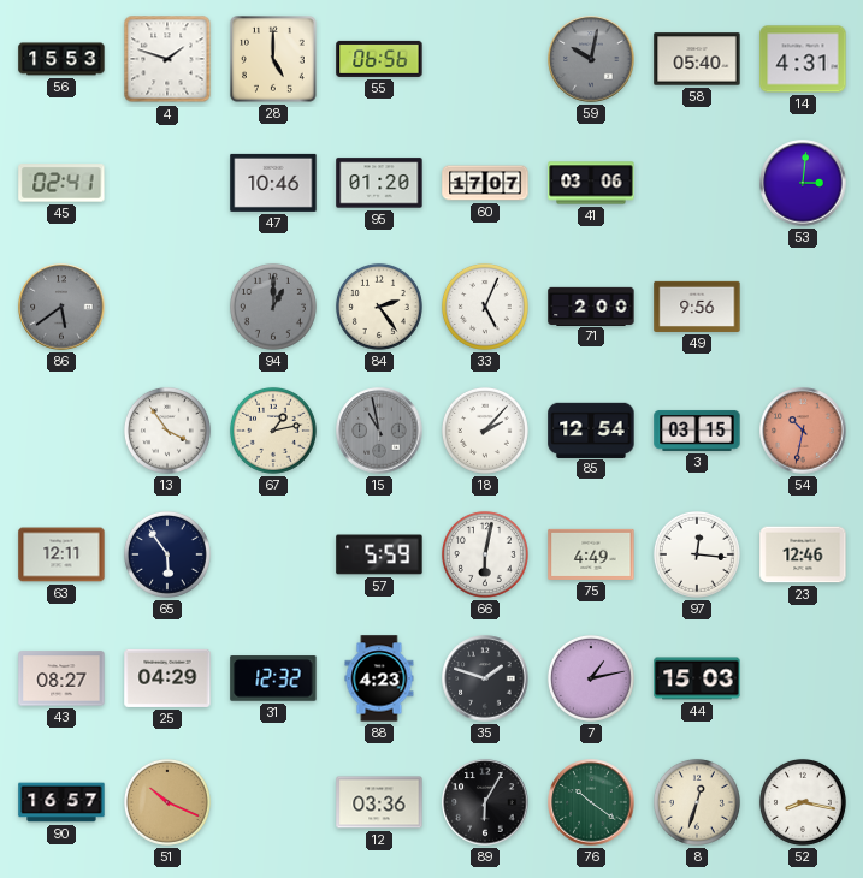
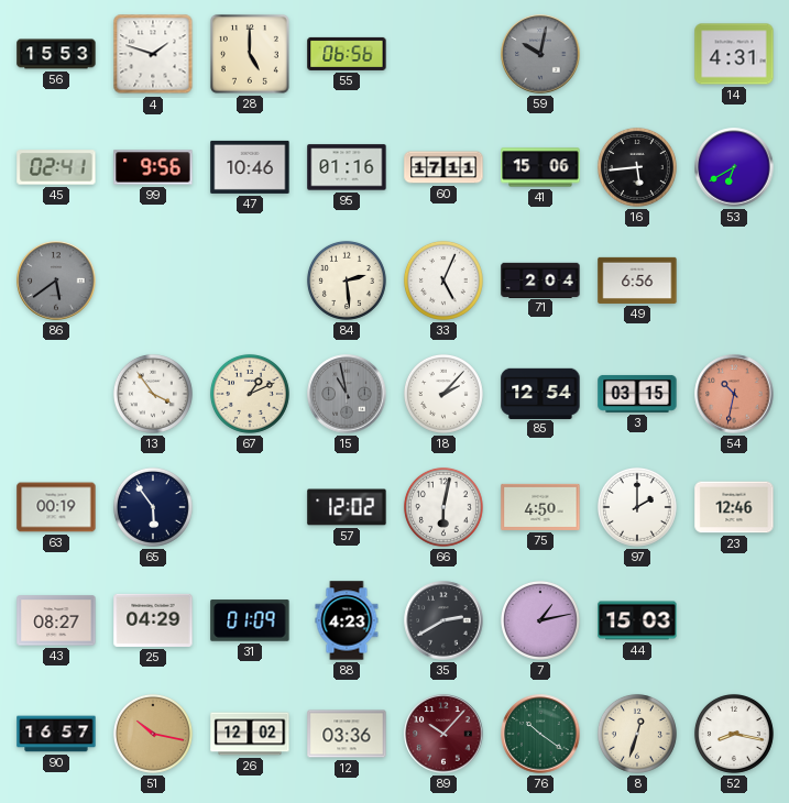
58: 05:40 -> none (697, 59)
99: none -> 9:56 (153, 167)
95: 01:20 -> 01:16 (347, 167)
60: 17:07 -> 17:11 (443, 167)
41: 03:06 -> 15:06 (540, 167)
16: none -> 5:44 (637, 167)
53: 3:01 -> 6:40 (734, 167)
94: 1:00 -> none (273, 307)
84: 2:24 -> 2:29 (347, 280)
71: 2:00 -> 2:04 (540, 279)
49: 9:56 -> 6:56 (637, 280)
67: 1:13 -> 1:11 (250, 394)
63: 12:11 -> 00:19 (56, 507)
57: 5:59 -> 12:02 (347, 507)
75: 4:49 -> 4:50 (540, 507)
97: 12:16 -> 2:00 (637, 507)
31: 12:32 -> 01:09 (250, 620)
35: 1:48 -> 2:40 (443, 620)
51: 10:19 -> 10:17 (153, 734)
26: none -> 12:02 (250, 734)
89: 6:05 -> 10:07 (443, 734)
89 dial: black -> burgundy (443, 734)
